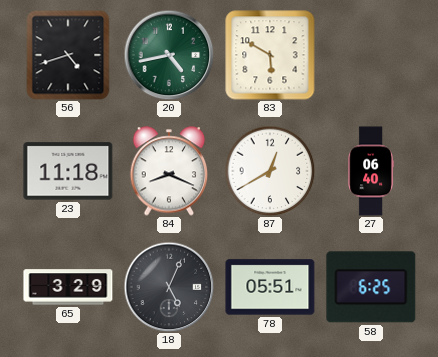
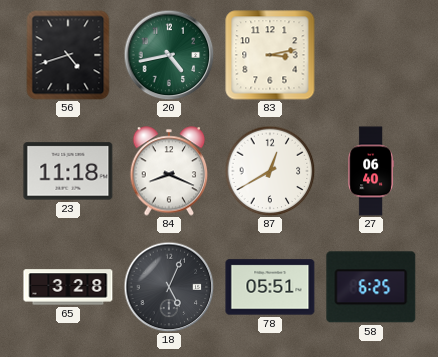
83: 5:50 -> 3:13 (270, 55)
65: 3:29 -> 3:28 (68, 287)
